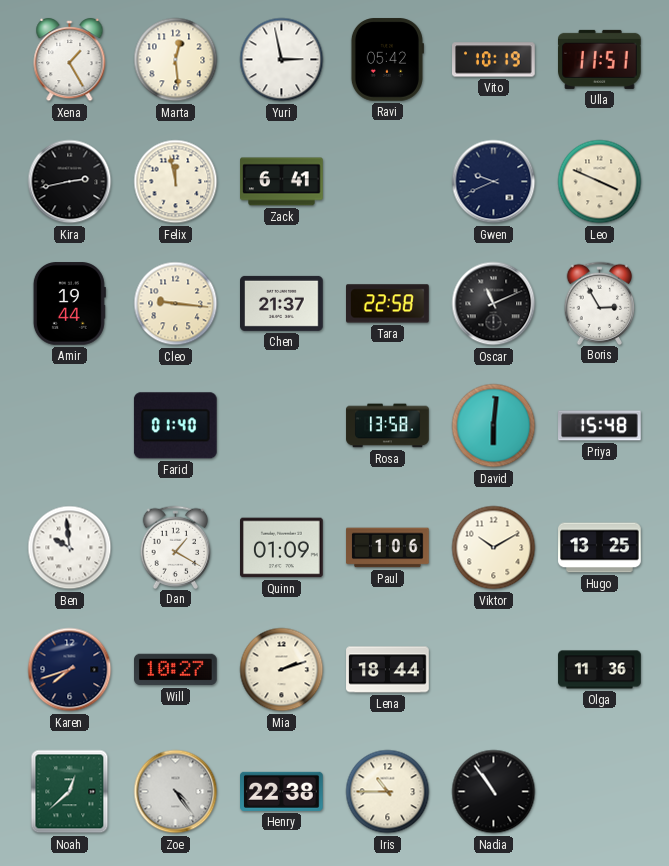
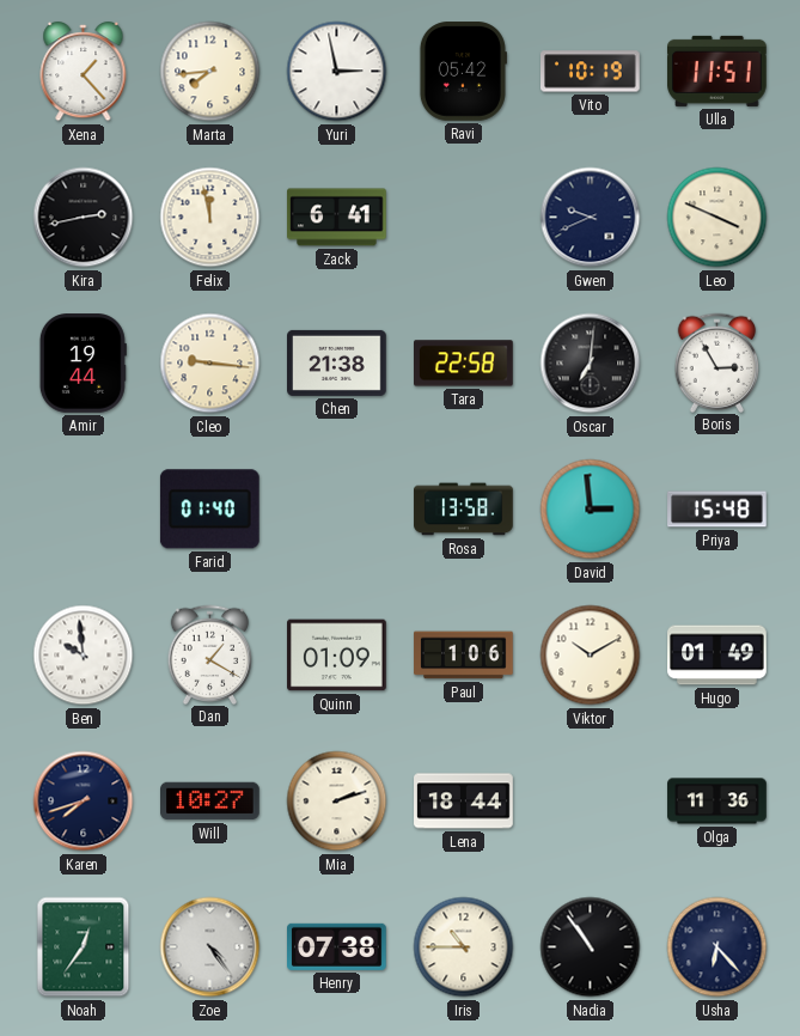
Xena: 1:25 -> 1:23 (84, 72)
Marta: 12:29 -> 7:44 (210, 72)
Chen: 21:37 -> 21:38 (337, 362)
Oscar: 11:11 -> 7:01 (591, 364)
David: 6:01 -> 2:59 (591, 510)
Hugo: 13:25 -> 01:49 (717, 656)
Noah: 12:38 -> 12:36 (84, 947)
Henry: 22:38 -> 07:38 (337, 946)
Usha: none -> 6:23 (717, 947)
